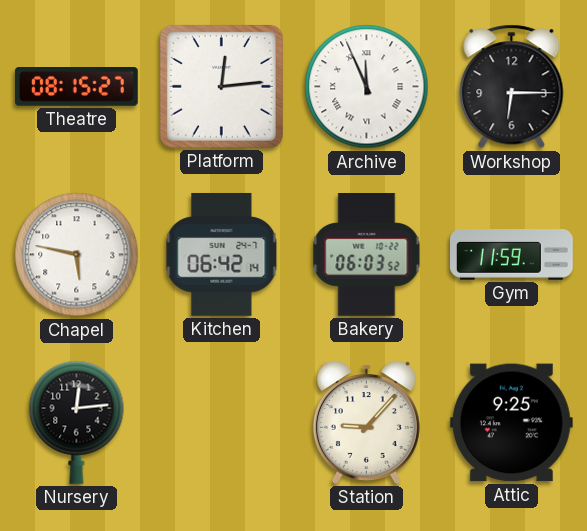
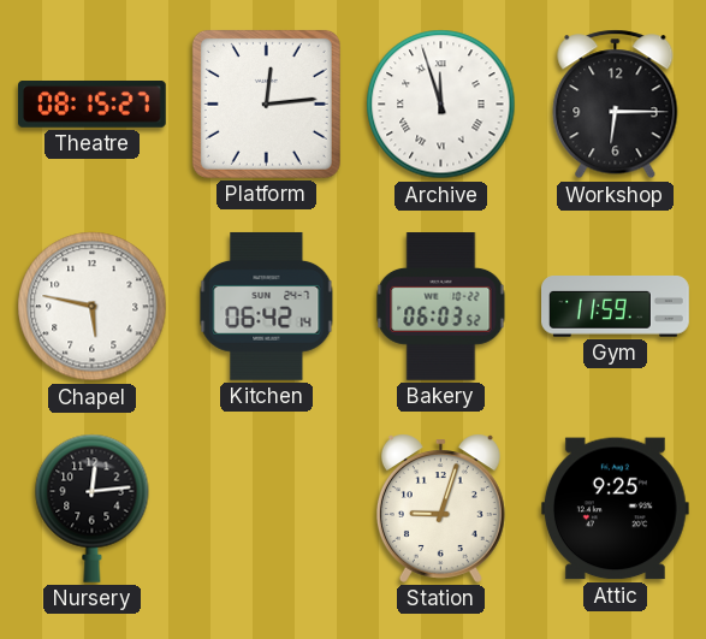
Archive: 11:56 -> 11:57 (441, 105)
Station: 9:07 -> 9:03 (440, 508)
